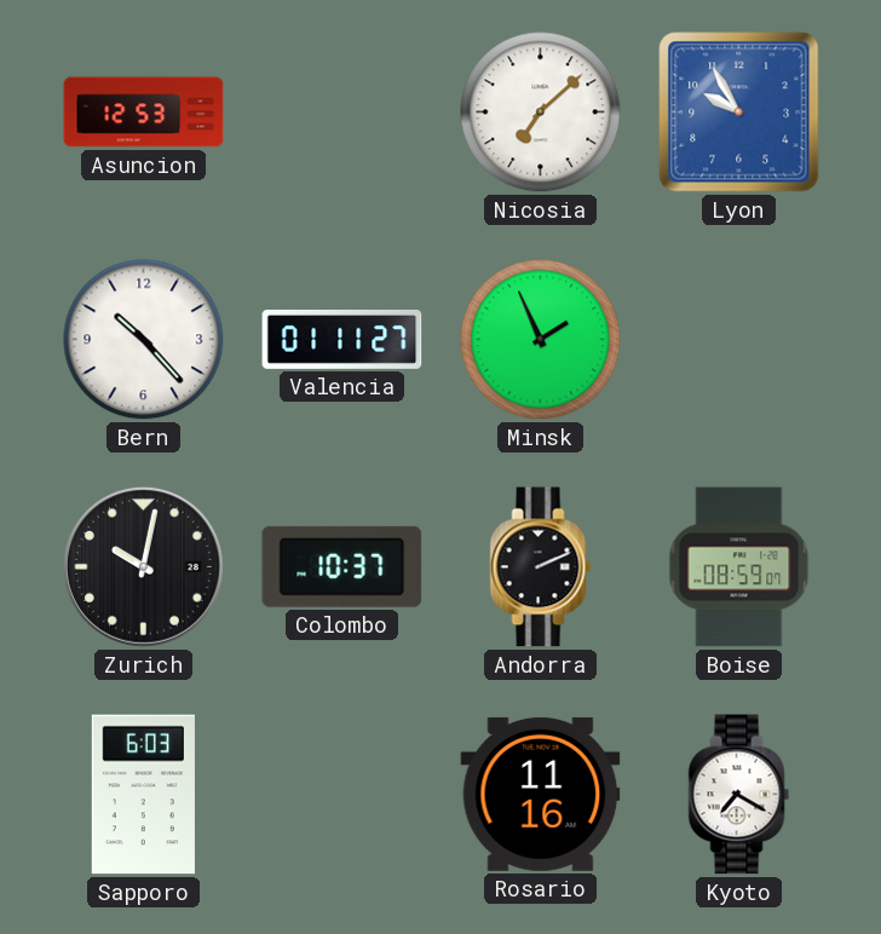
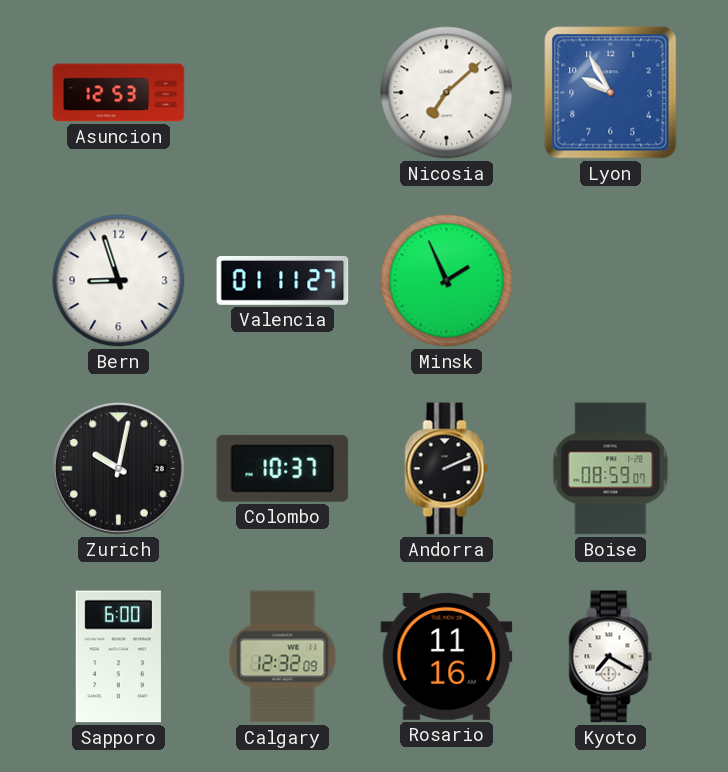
Bern: 10:23 -> 8:57 (119, 281)
Sapporo: 6:03 -> 6:00 (118, 657)
Calgary: none -> 12:32 (283, 657)
